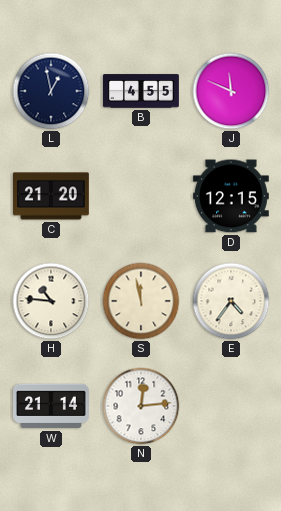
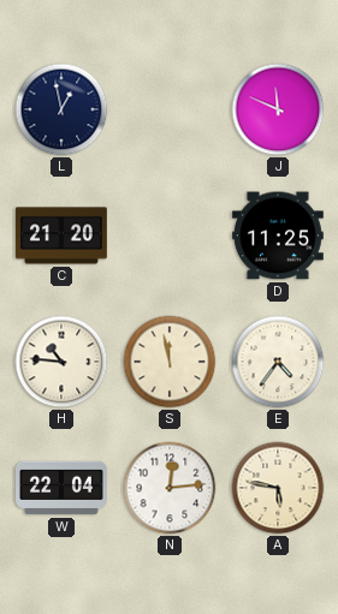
B: 4:55 -> none (142, 91)
D: 12:15 -> 11:25 (278, 236)
W: 21:14 -> 22:04 (63, 488)
A: none -> 5:47 (278, 488)
